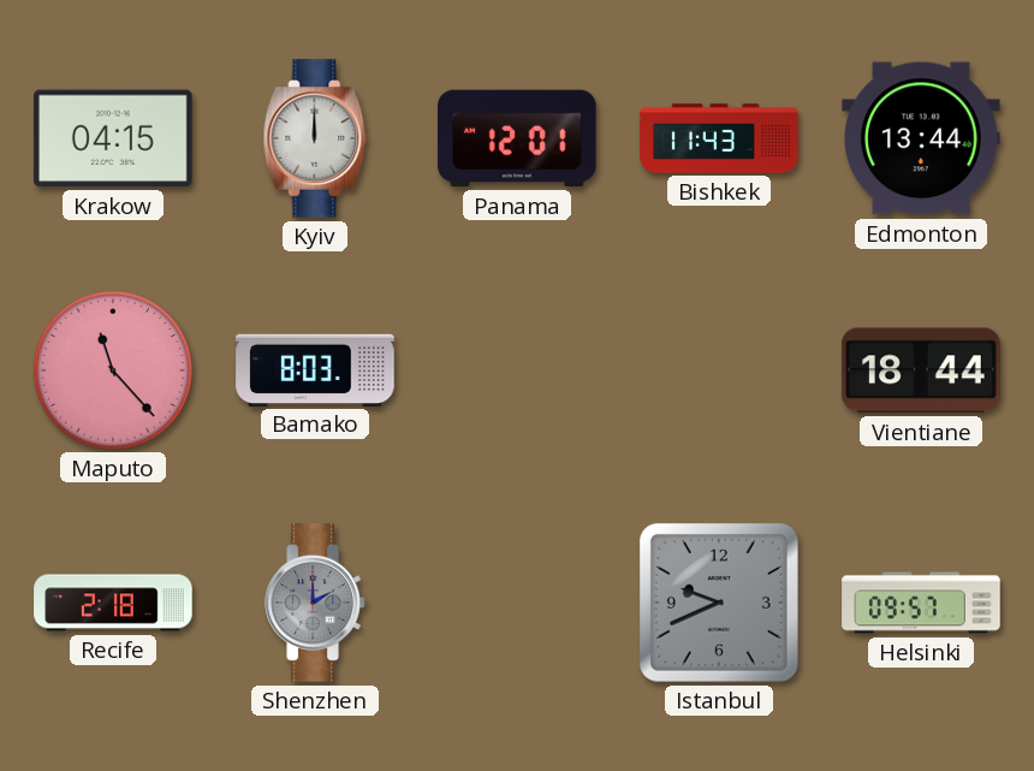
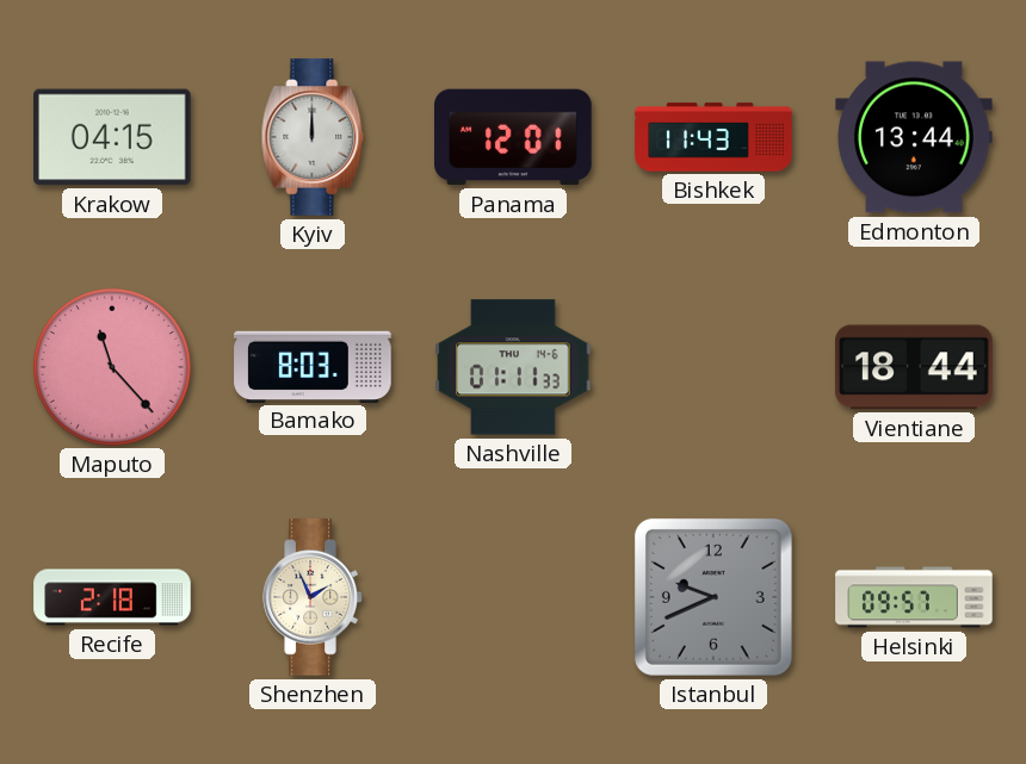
Nashville: none -> 01:11 (514, 367)
Shenzhen: 2:00 -> 1:56 (313, 597)
Shenzhen dial: grey -> cream (313, 597)
